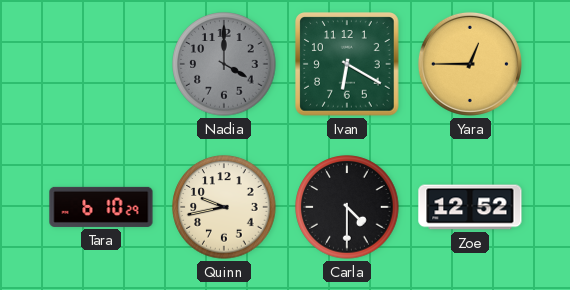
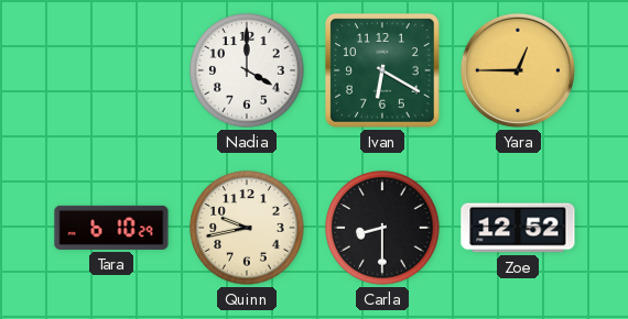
Nadia dial: grey -> white (247, 70)
Carla: 4:30 -> 8:30 (382, 228)
